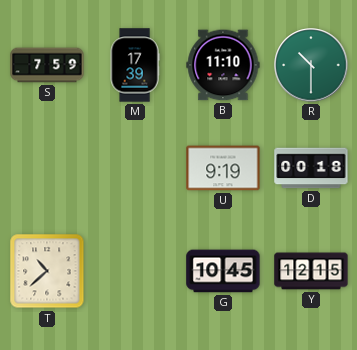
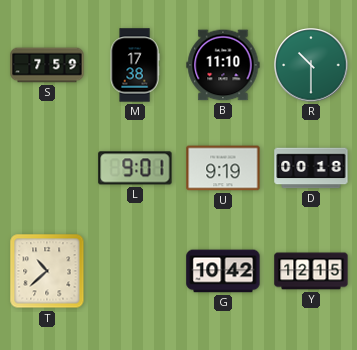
M: 17:39 -> 17:38 (135, 65)
L: none -> 9:01 (135, 168)
G: 10:45 -> 10:42 (223, 271)
